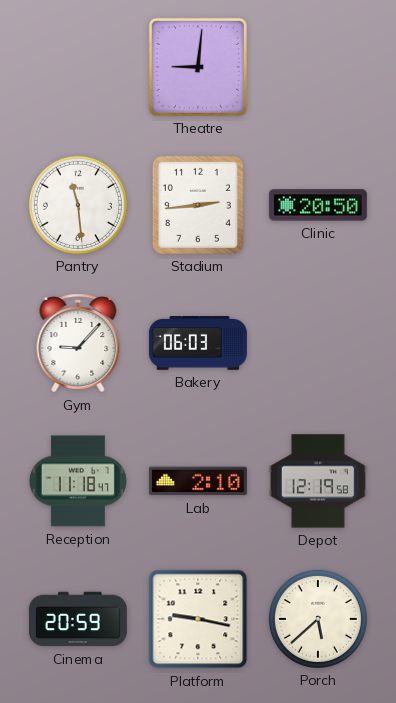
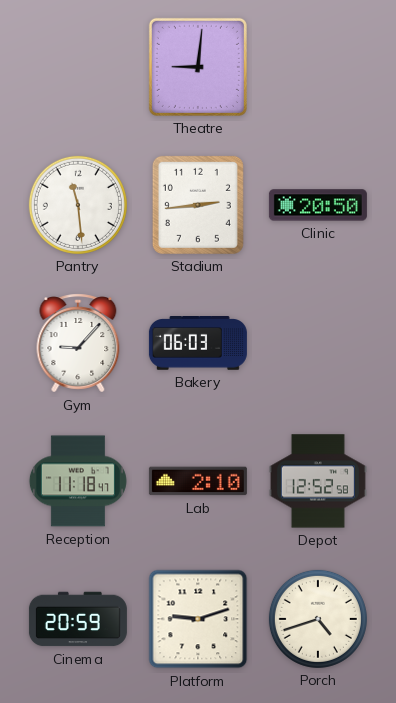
Depot: 12:19 -> 12:52 (318, 481)
Platform: 9:17 -> 9:12 (198, 619)
Porch: 5:38 -> 4:42 (318, 619)
